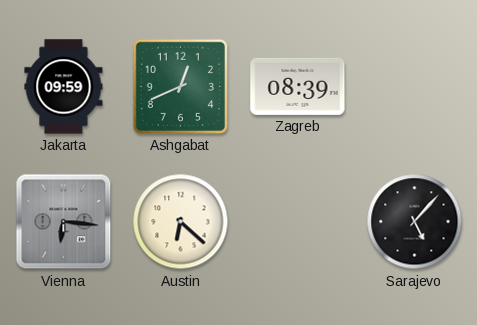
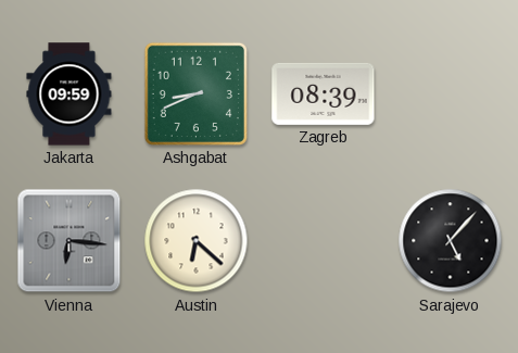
Ashgabat: 12:41 -> 8:41 (195, 93)
